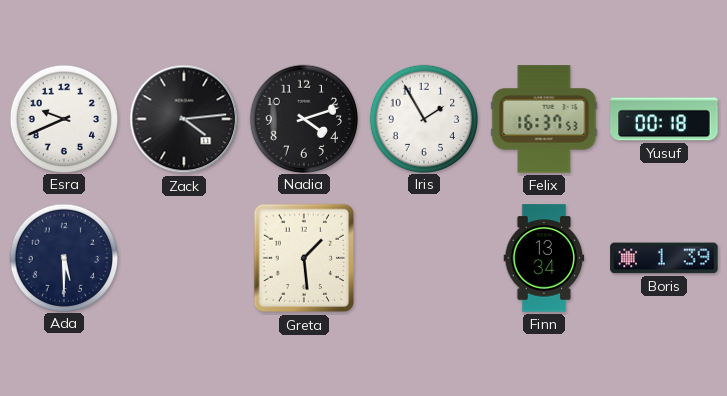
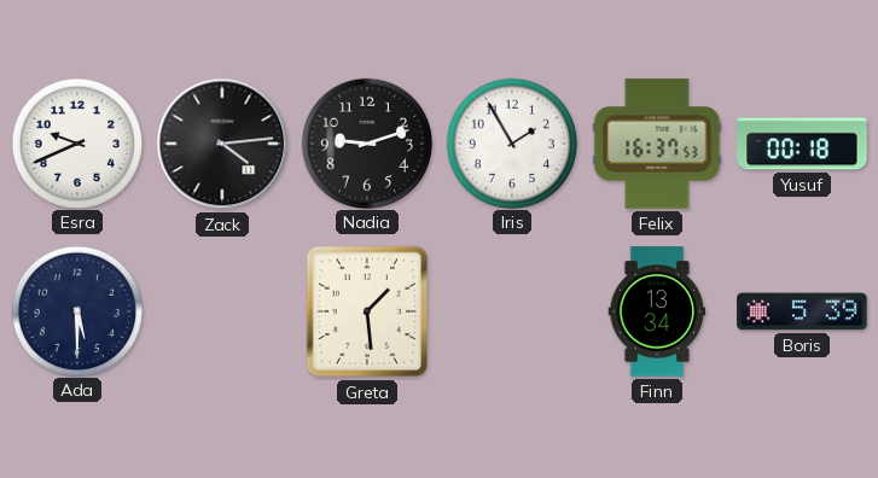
Nadia: 4:12 -> 9:12 (366, 142)
Boris: 1:39 -> 5:39 (802, 311)
